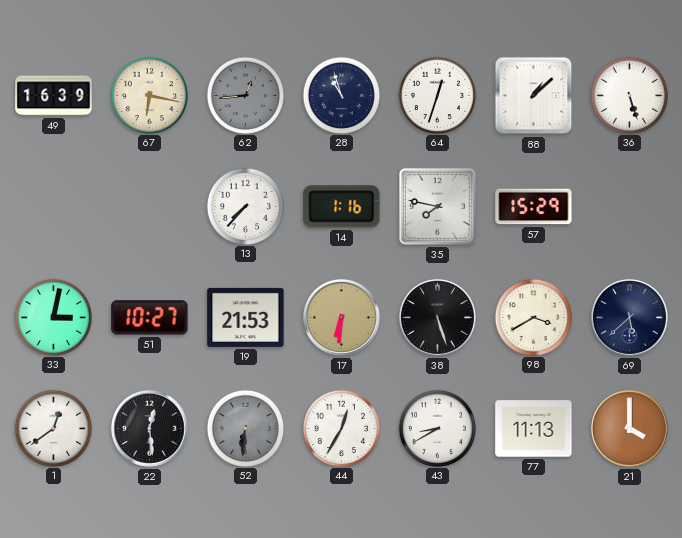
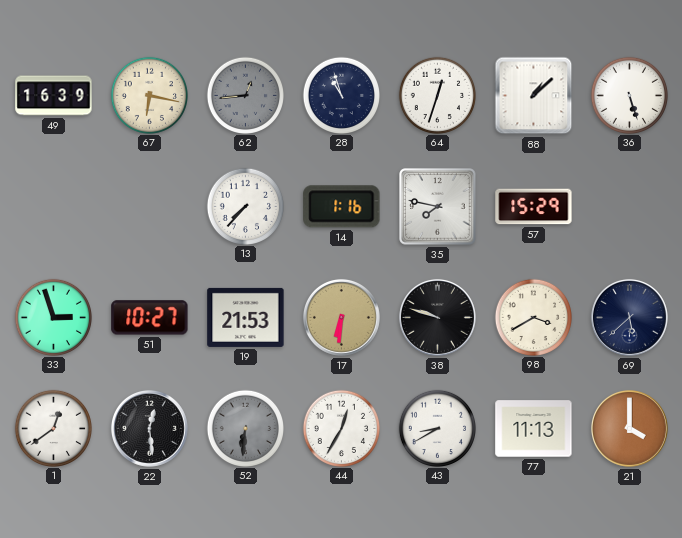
33: 3:02 -> 2:57 (53, 317)
38: 5:27 -> 9:48 (437, 317)
